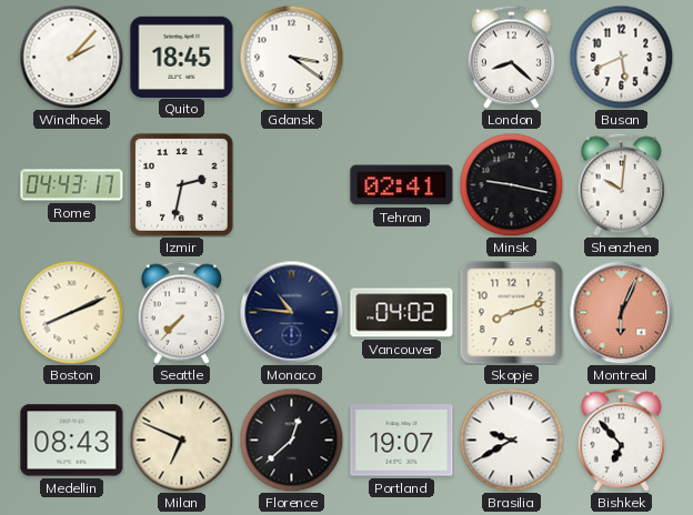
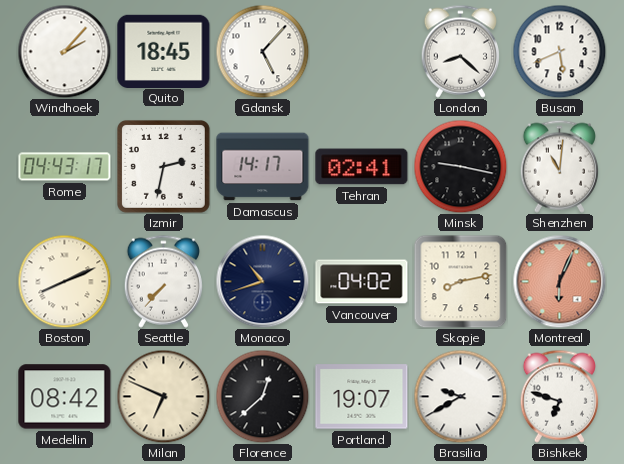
Gdansk: 3:21 -> 5:07 (262, 51)
Damascus: none -> 14:17 (263, 167)
Shenzhen: 10:01 -> 11:01 (559, 166)
Monaco: 10:46 -> 10:42 (262, 281)
Skopje: 8:12 -> 8:13 (460, 281)
Medellin: 08:43 -> 08:42 (65, 397)
Bishkek: 6:53 -> 6:48 (559, 396)
